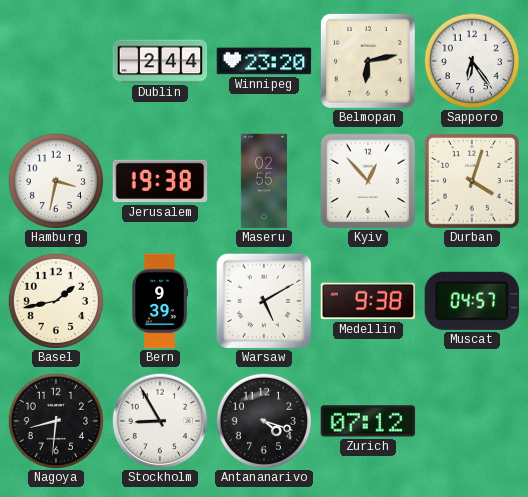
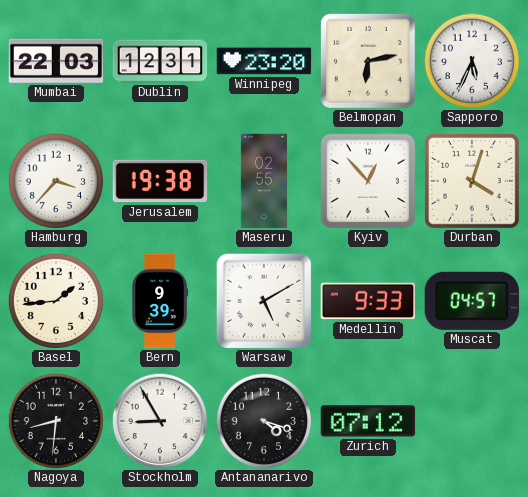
Mumbai: none -> 22:03 (56, 61)
Dublin: 2:44 -> 12:31 (160, 61)
Sapporo: 6:24 -> 5:34 (471, 60)
Hamburg: 3:32 -> 3:37 (55, 180)
Basel: 1:43 -> 1:44 (55, 300)
Medellin: 9:38 -> 9:33 (368, 301)
